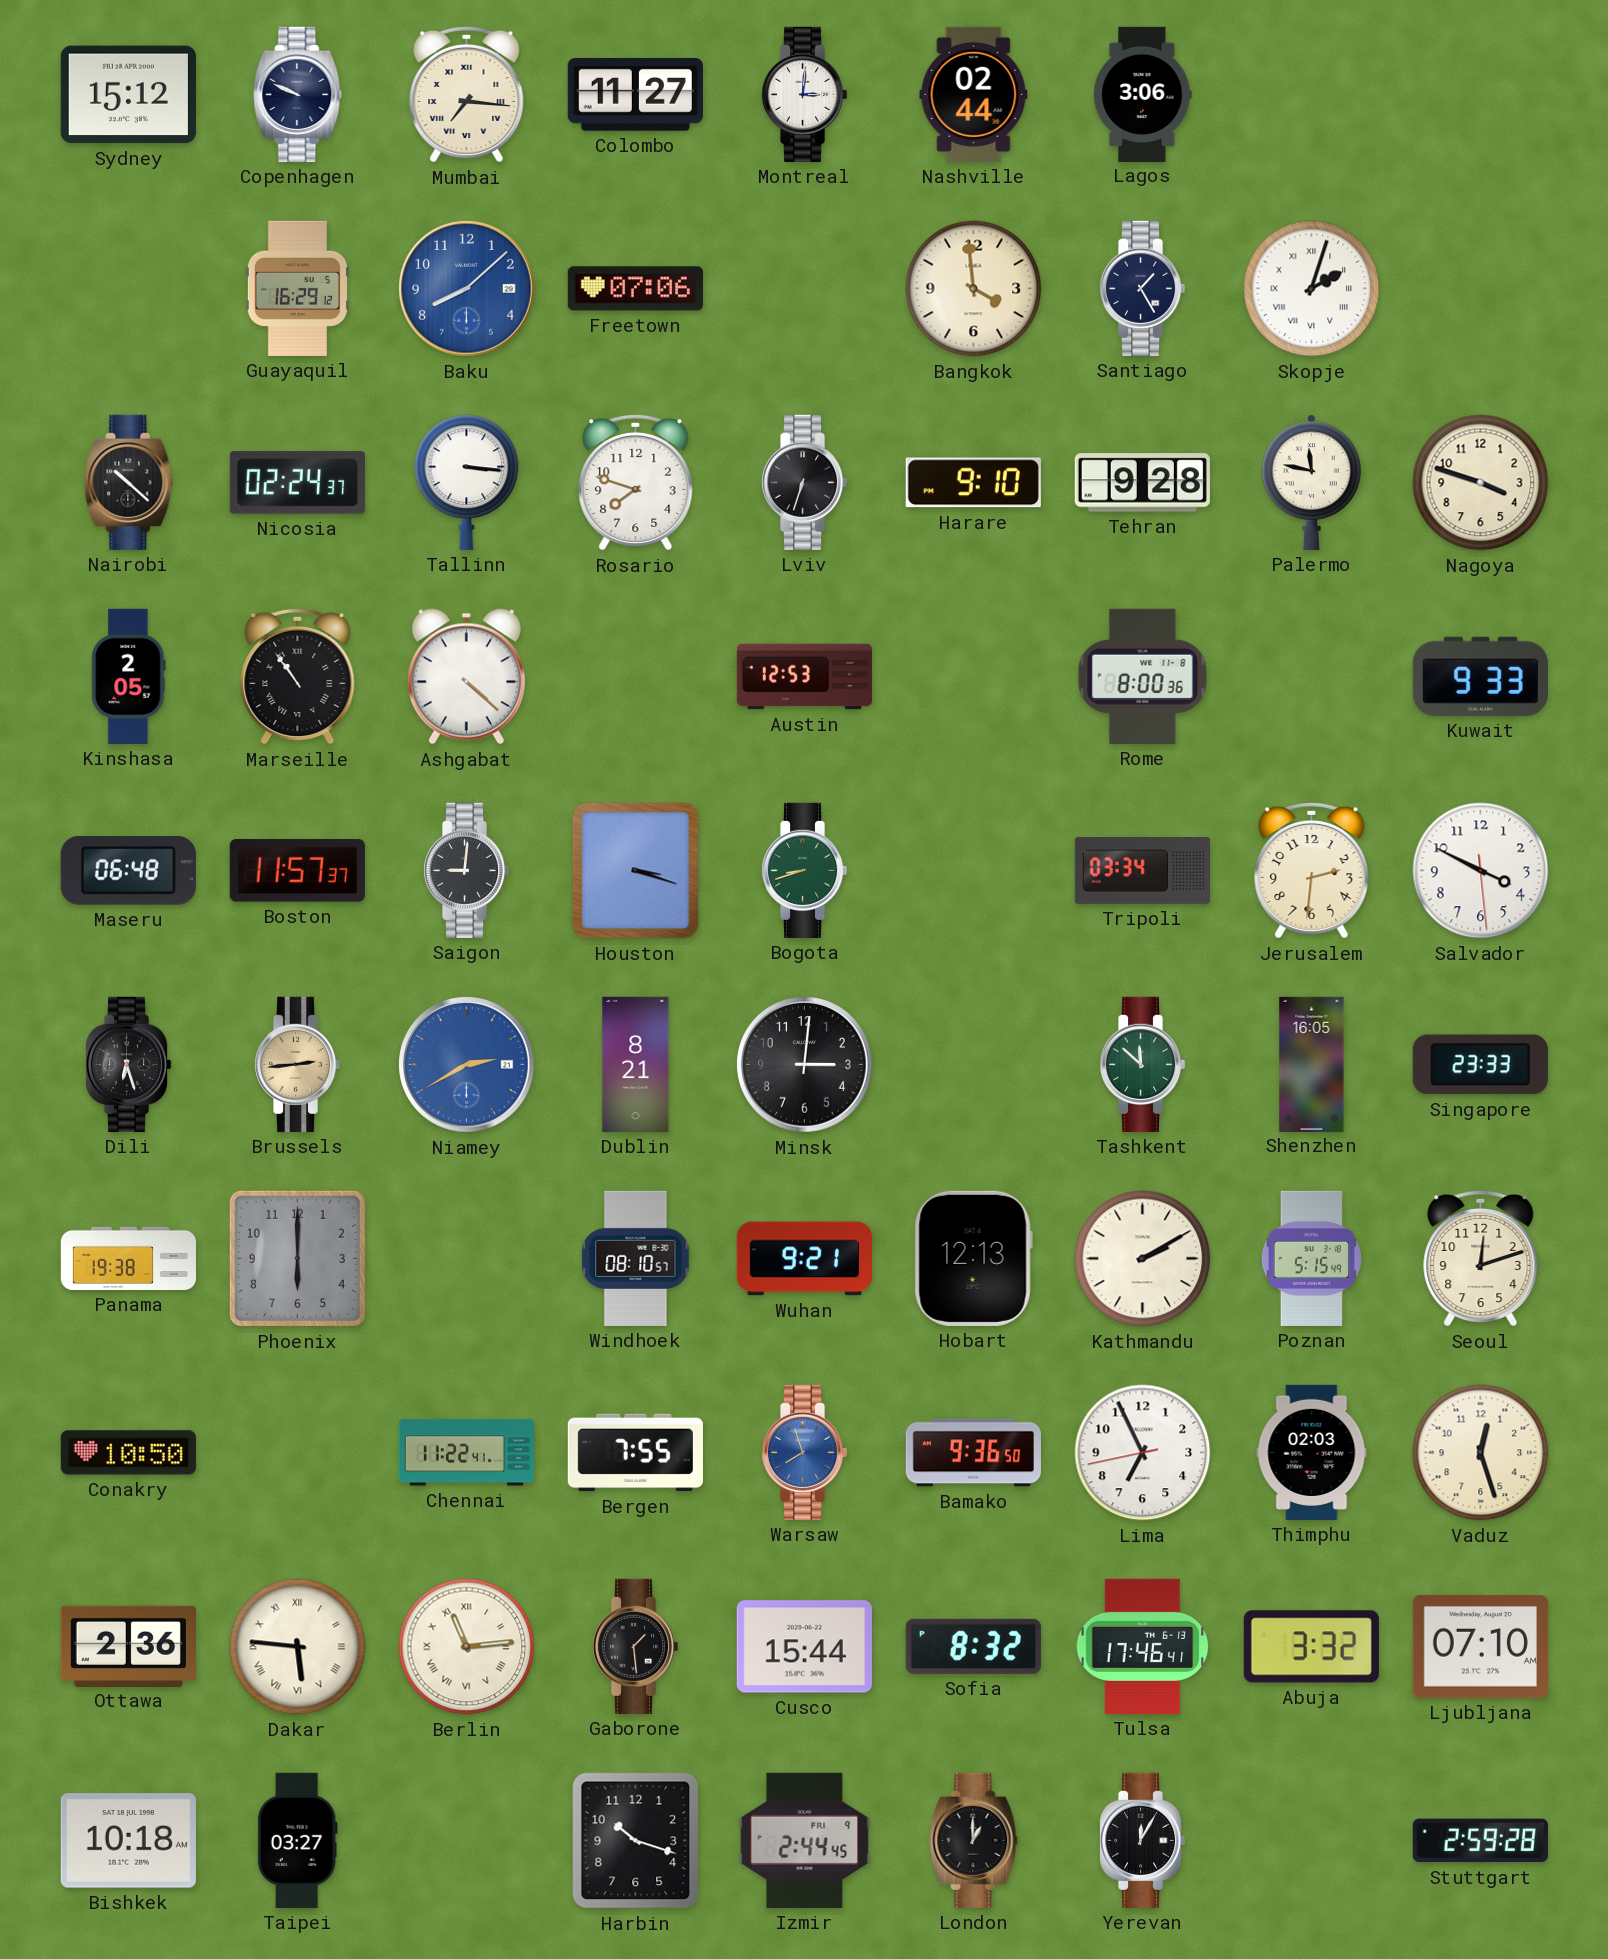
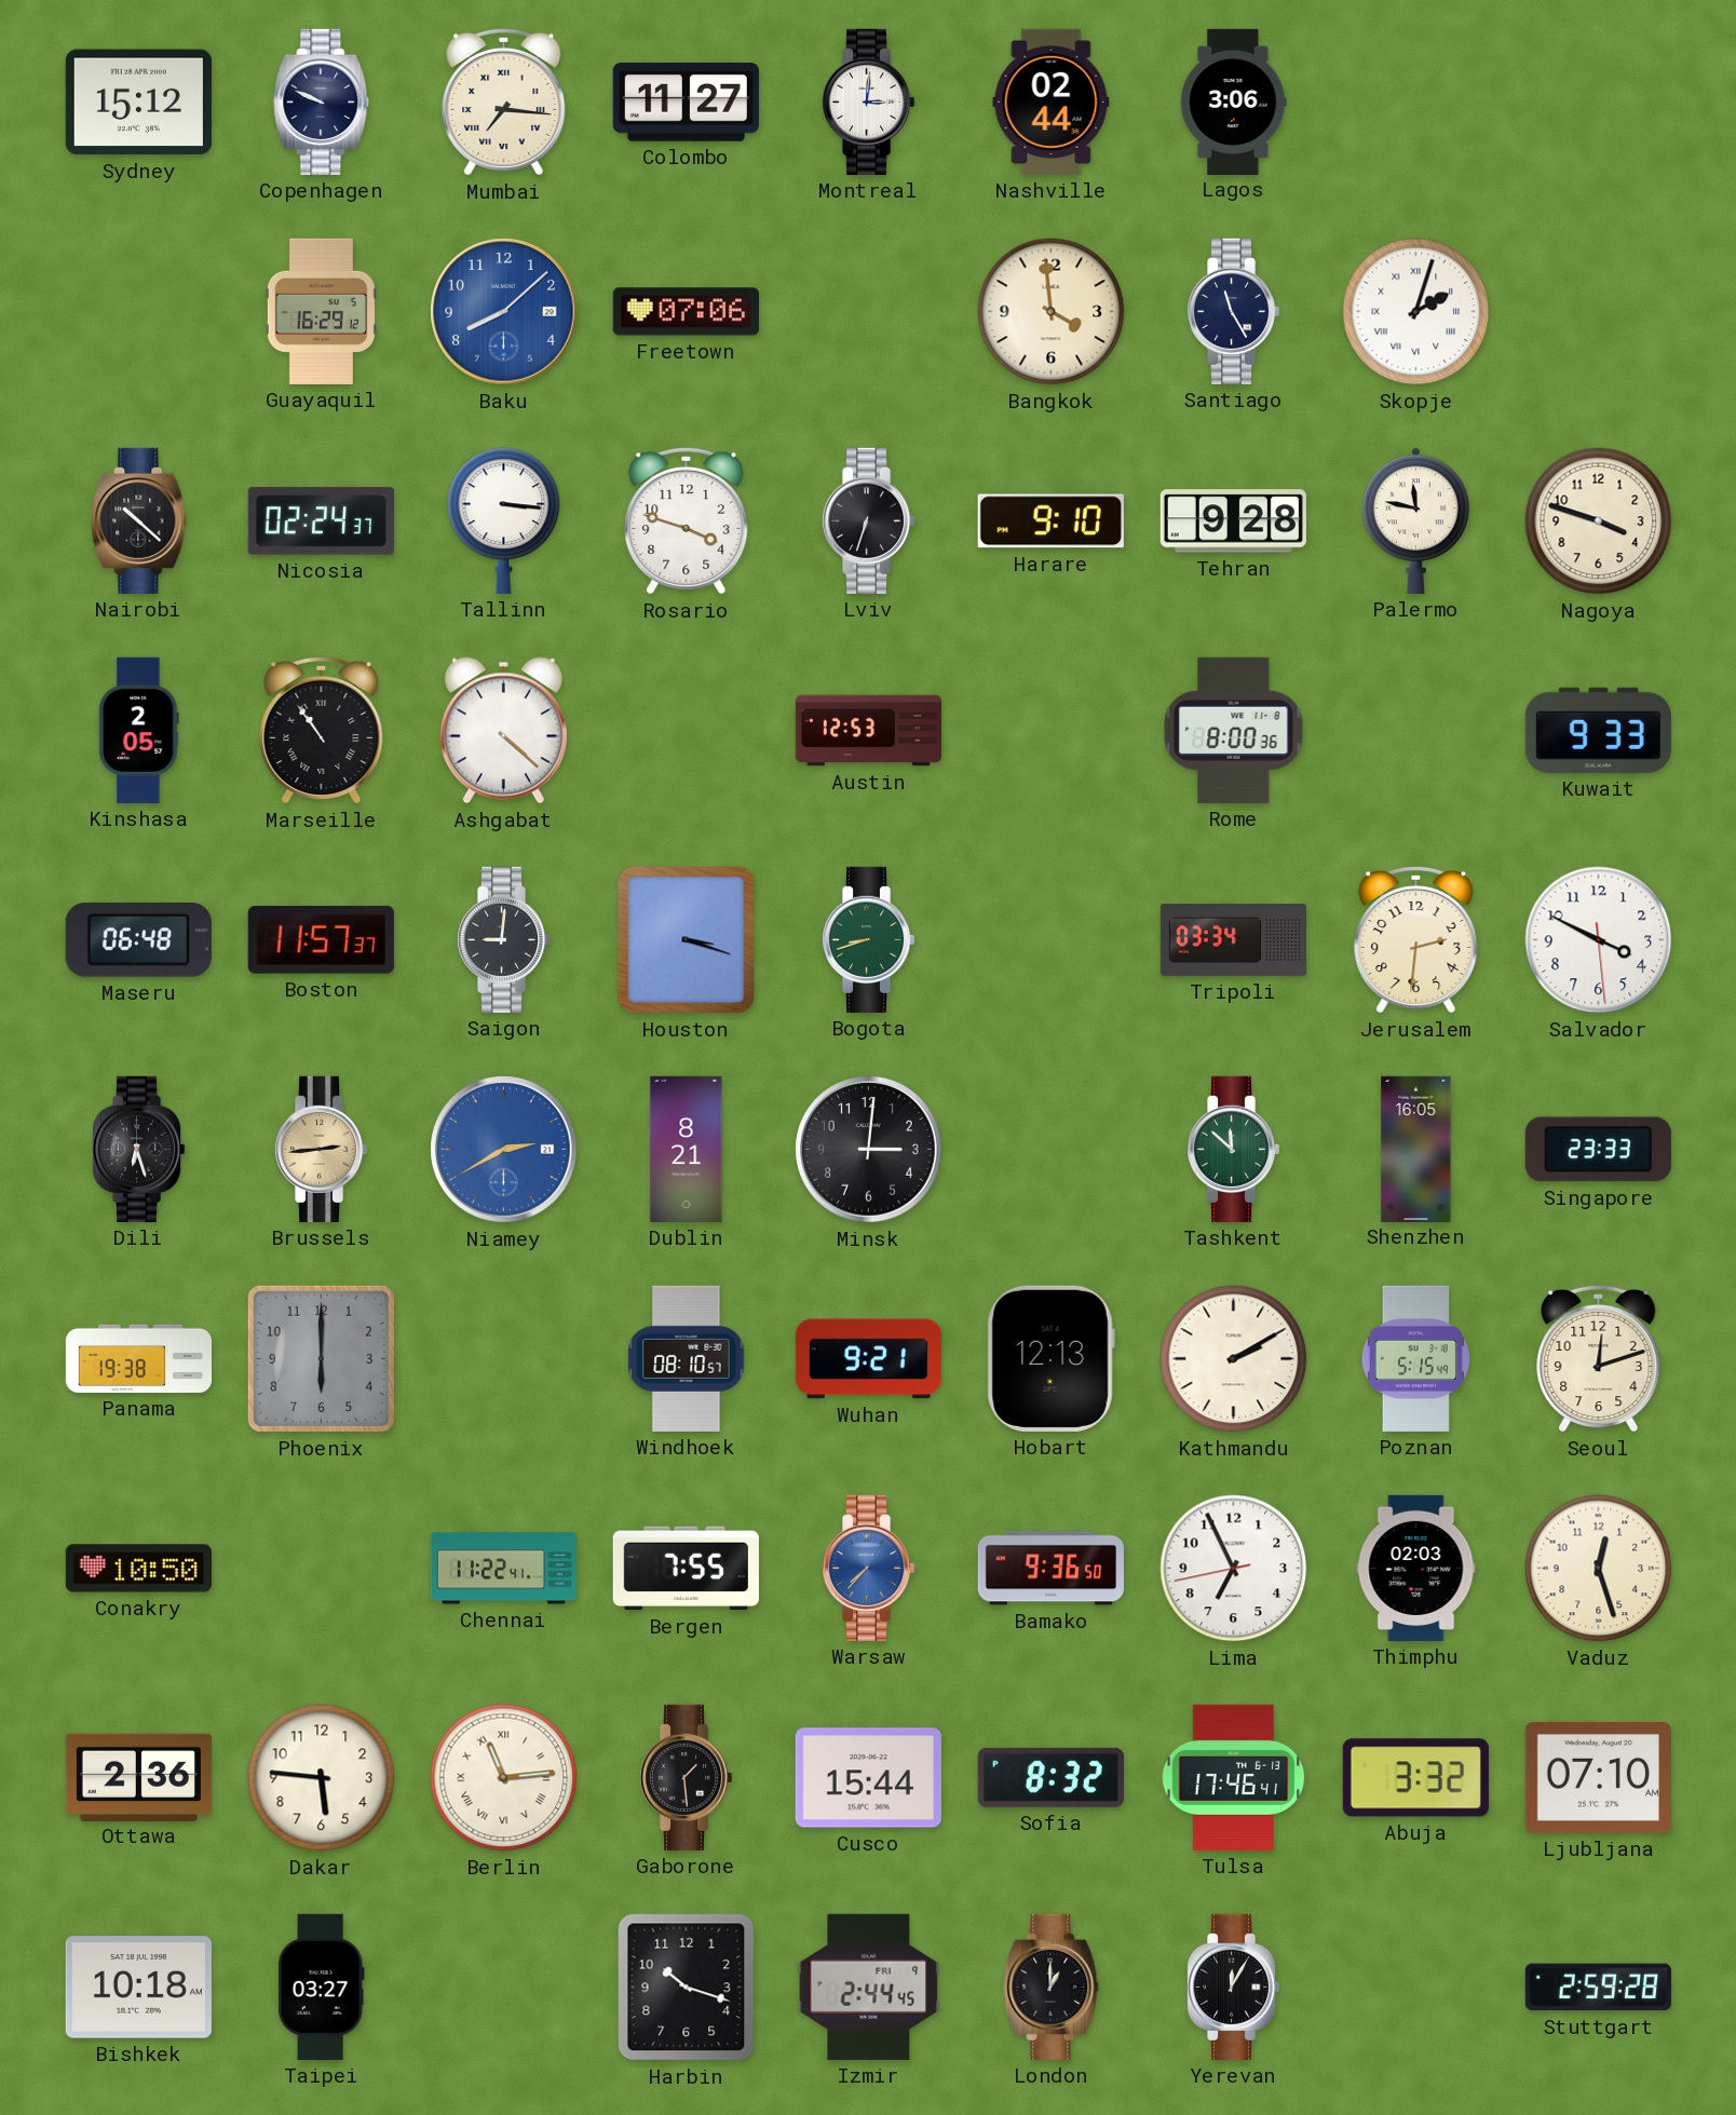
Santiago: 1:25 -> 11:25 (1233, 311)
Rosario: 7:48 -> 3:48 (687, 520)
Warsaw: 7:57 -> 7:37 (868, 1568)
Dakar numerals: Roman -> Arabic (322, 1778)
